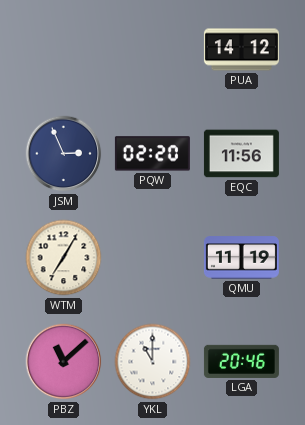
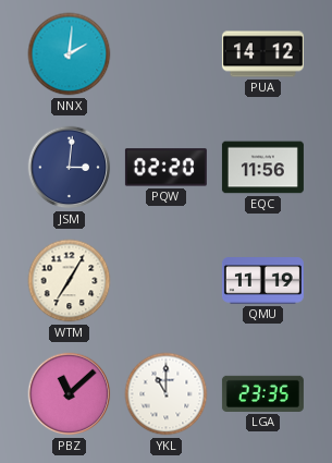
NNX: none -> 2:01 (70, 54)
JSM: 2:56 -> 3:01 (70, 168)
LGA: 20:46 -> 23:35 (262, 393)
